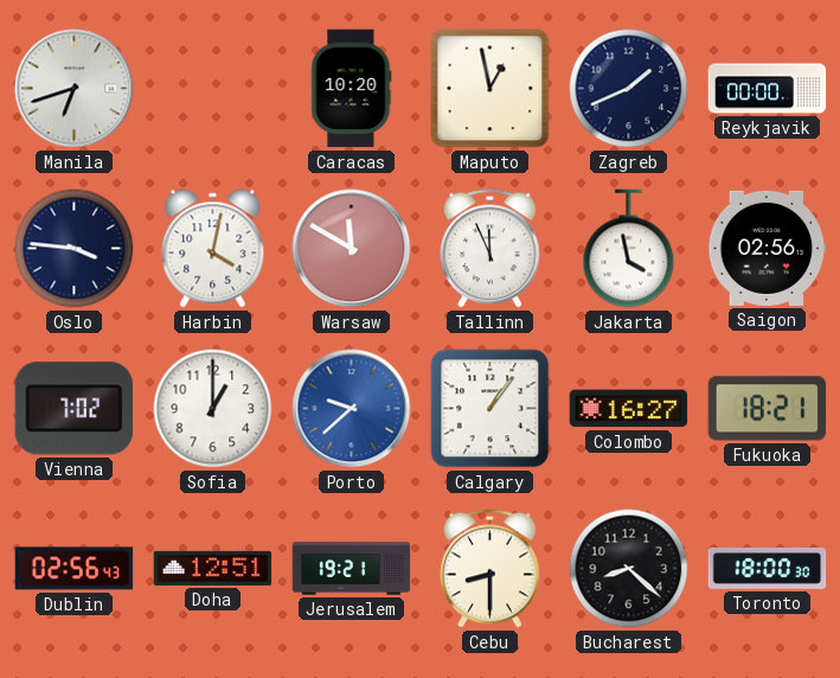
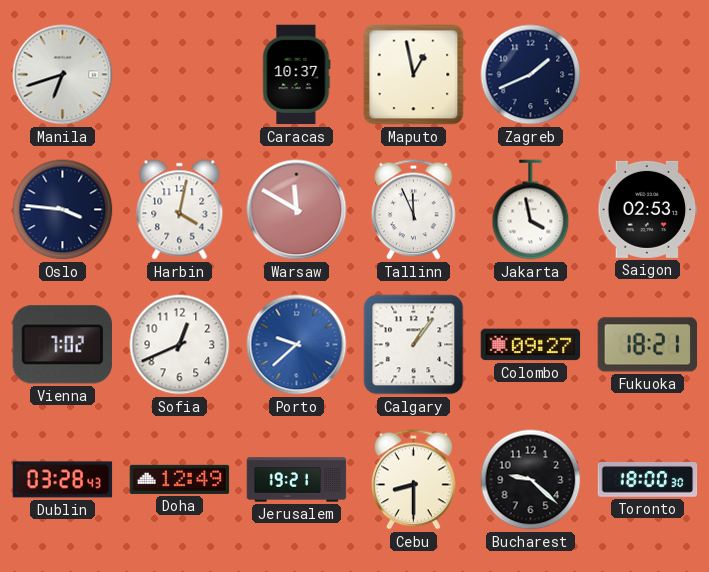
Caracas: 10:20 -> 10:37 (297, 75)
Reykjavik: 00:00 -> none (768, 89)
Saigon: 02:56 -> 02:53 (648, 209)
Sofia: 1:00 -> 12:41 (180, 345)
Colombo: 16:27 -> 09:27 (531, 345)
Dublin: 02:56 -> 03:28 (63, 480)
Doha: 12:51 -> 12:49 (180, 479)
Bucharest: 8:22 -> 9:22 (531, 480)
